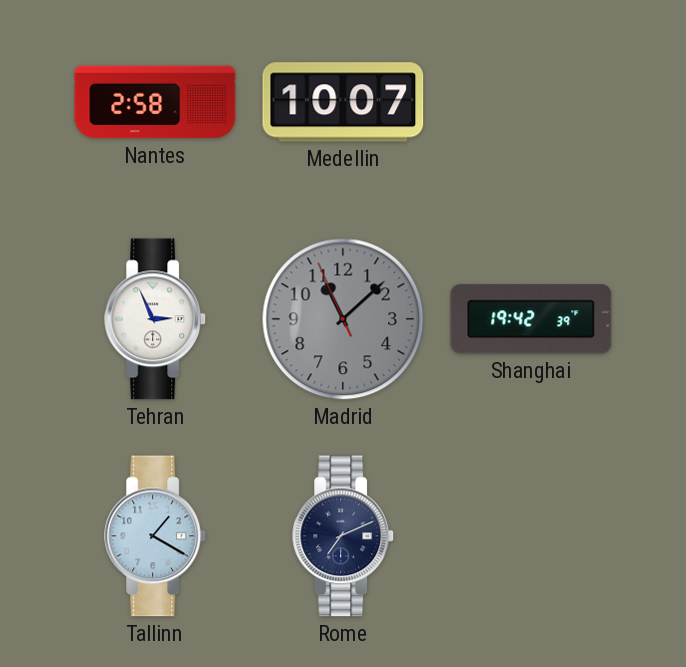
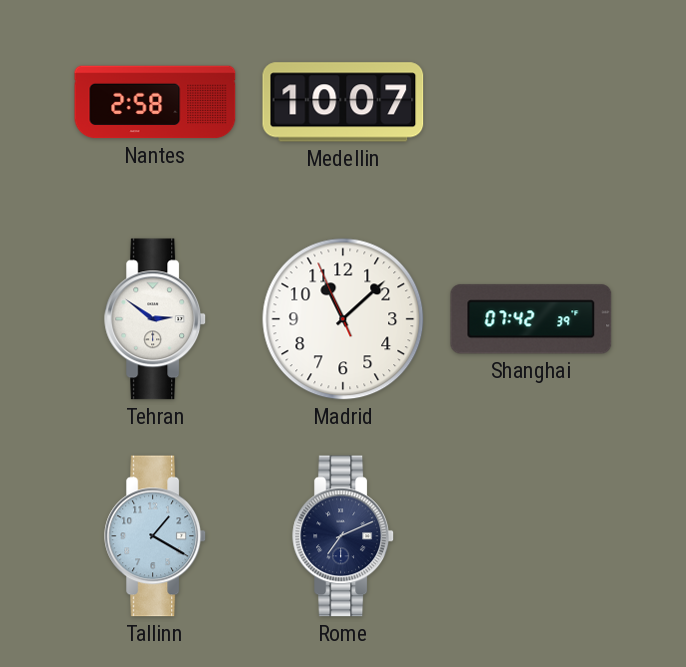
Tehran: 2:56 -> 2:51 (156, 319)
Madrid dial: grey -> white (343, 319)
Shanghai: 19:42 -> 07:42 (531, 319)
